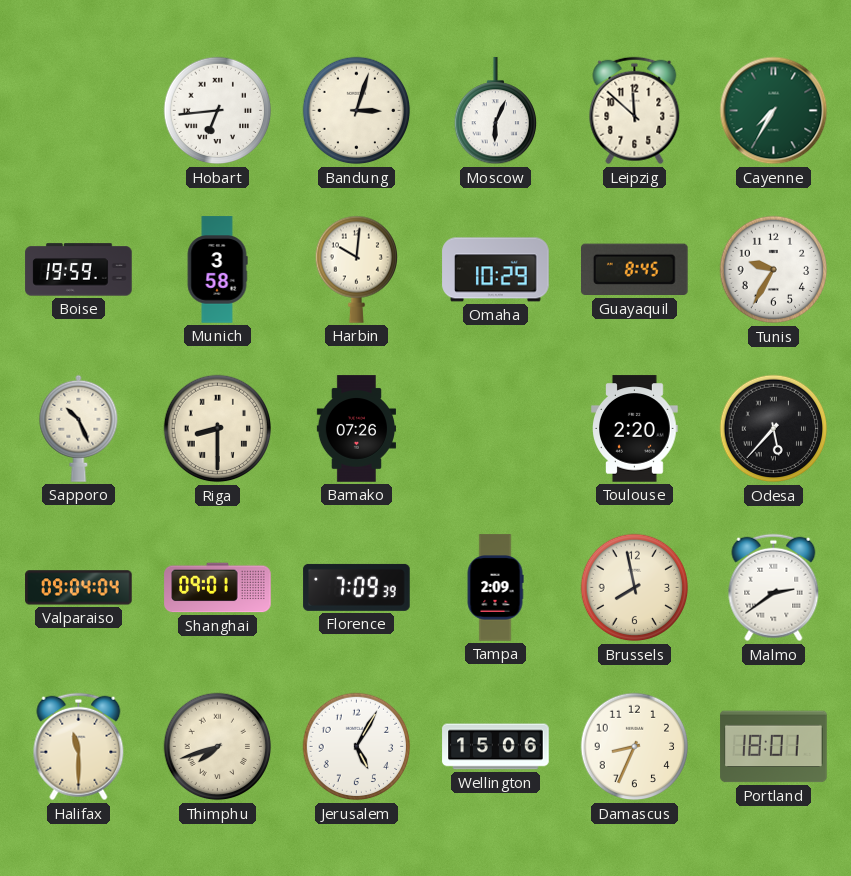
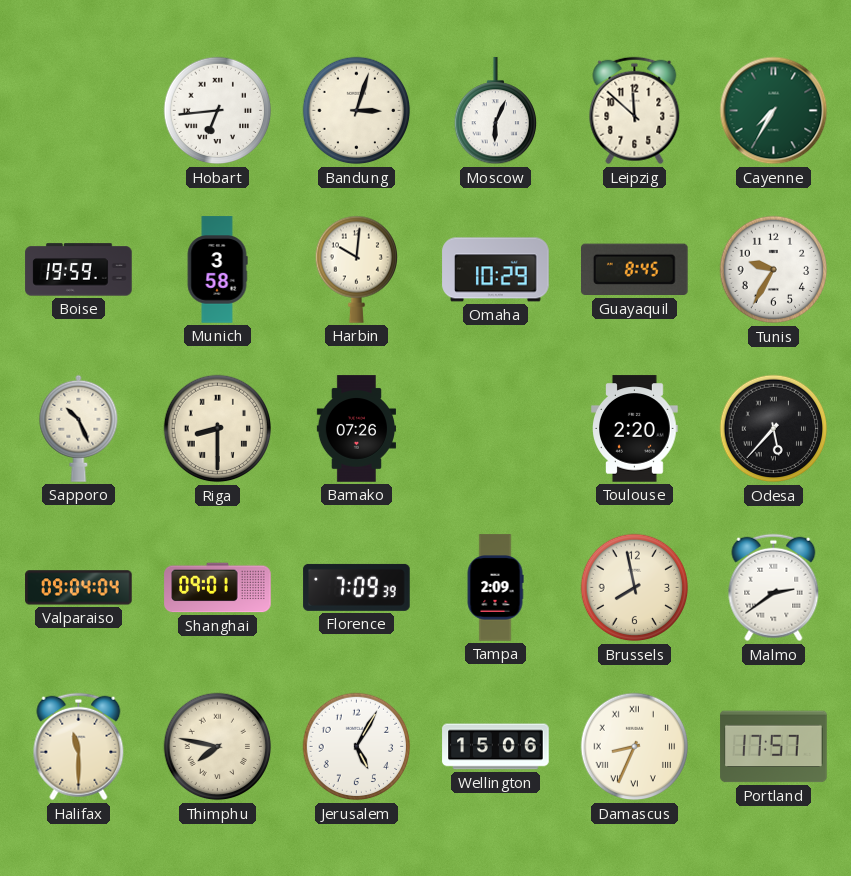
Thimphu: 7:42 -> 7:47 (218, 747)
Damascus numerals: Arabic -> Roman (635, 747)
Portland: 18:01 -> 17:57 (774, 747)
